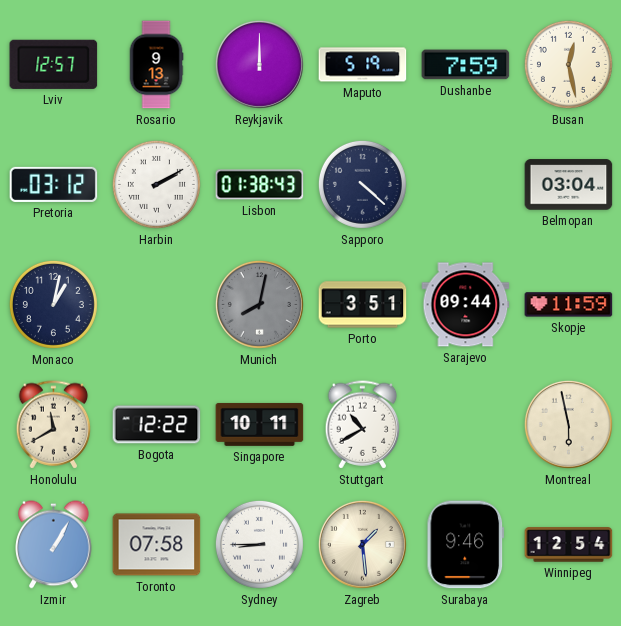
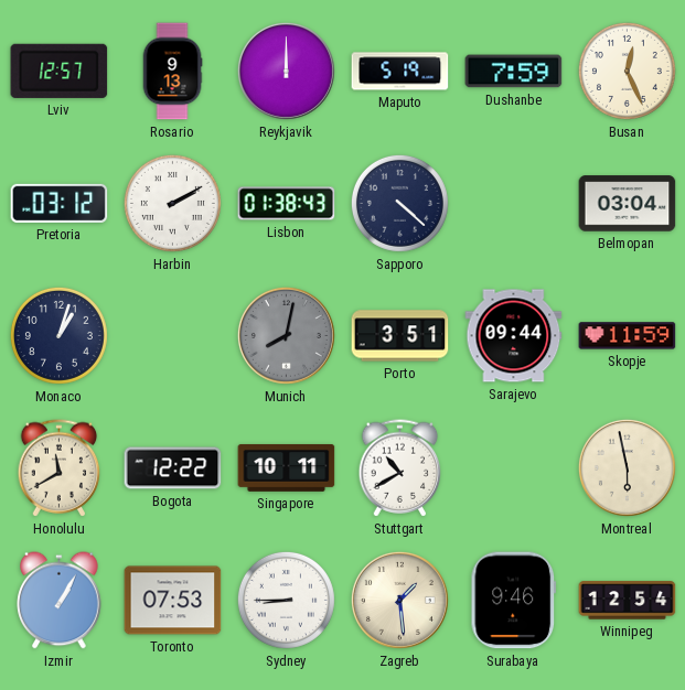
Busan: 12:28 -> 12:26 (627, 71)
Monaco: 1:02 -> 1:03 (58, 335)
Toronto: 07:58 -> 07:53 (173, 601)
